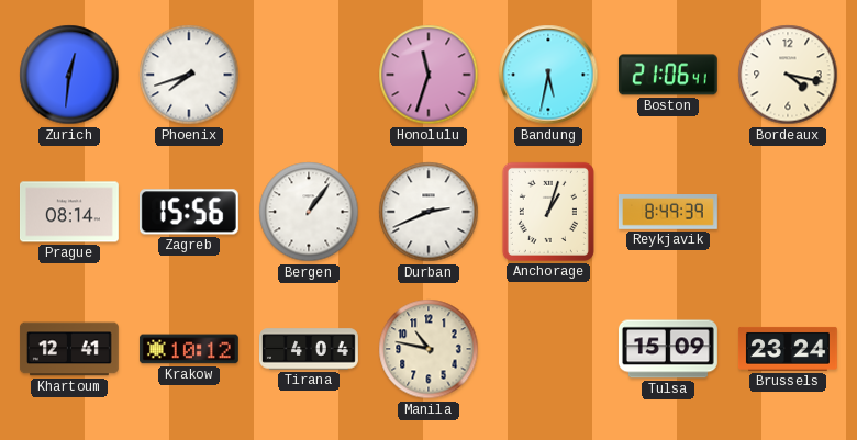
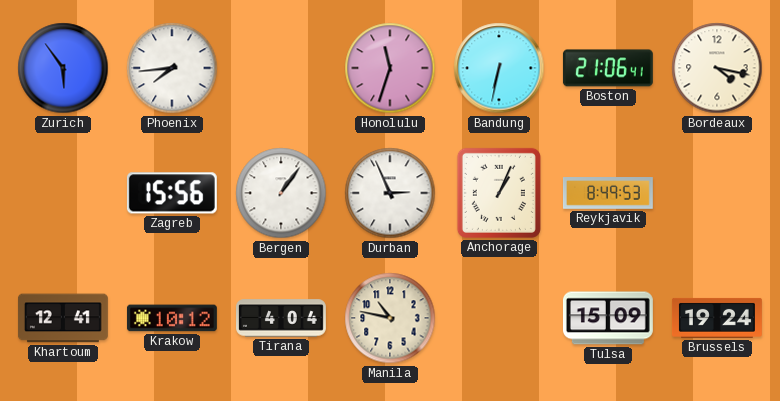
Zurich: 12:31 -> 5:54 (63, 68)
Phoenix: 7:42 -> 7:44 (172, 68)
Bandung: 5:32 -> 6:32 (499, 68)
Prague: 08:14 -> none (69, 212)
Durban: 2:41 -> 2:56 (390, 193)
Anchorage: 1:03 -> 1:04 (499, 193)
Reykjavik: 8:49:39 -> 8:49:53 (608, 194)
Brussels: 23:24 -> 19:24 (717, 318)
